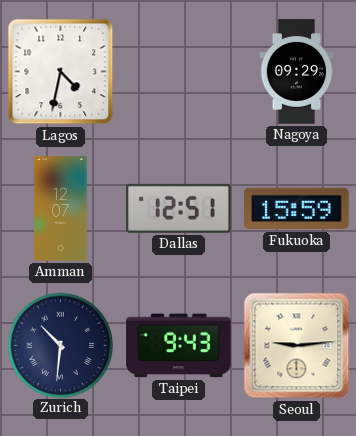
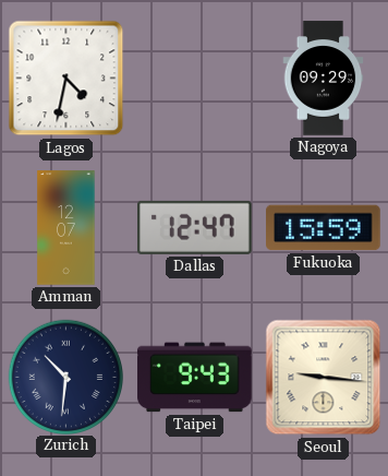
Dallas: 12:51 -> 12:47 (195, 227)
Seoul: 9:14 -> 9:16 (324, 378)
